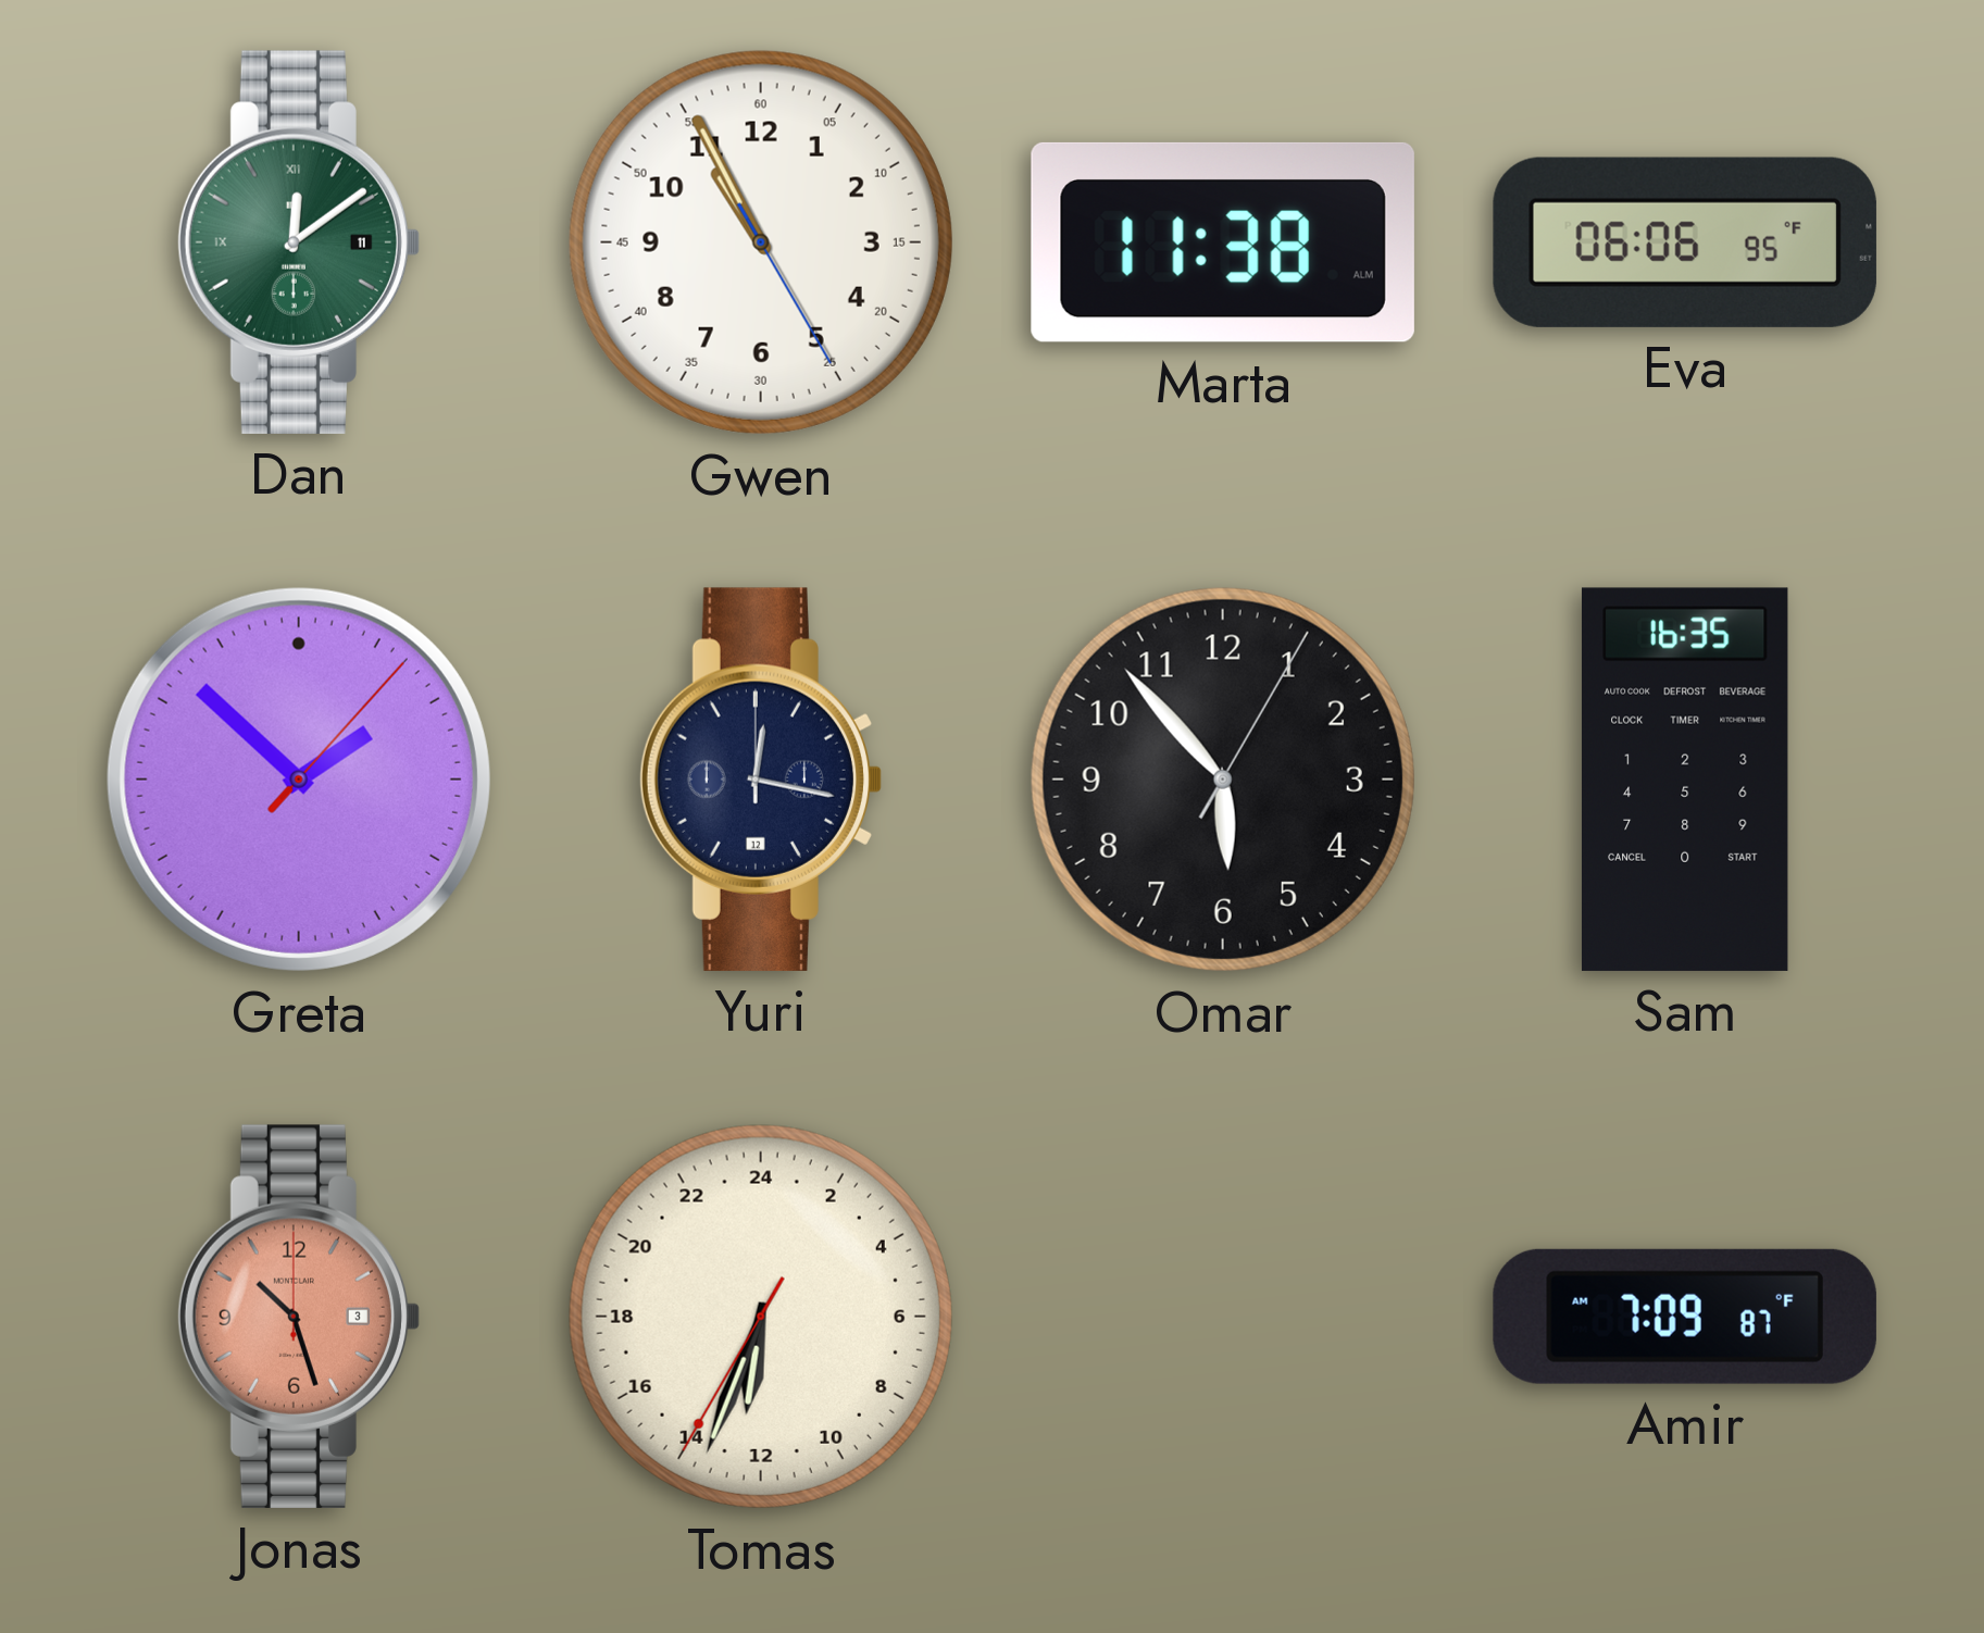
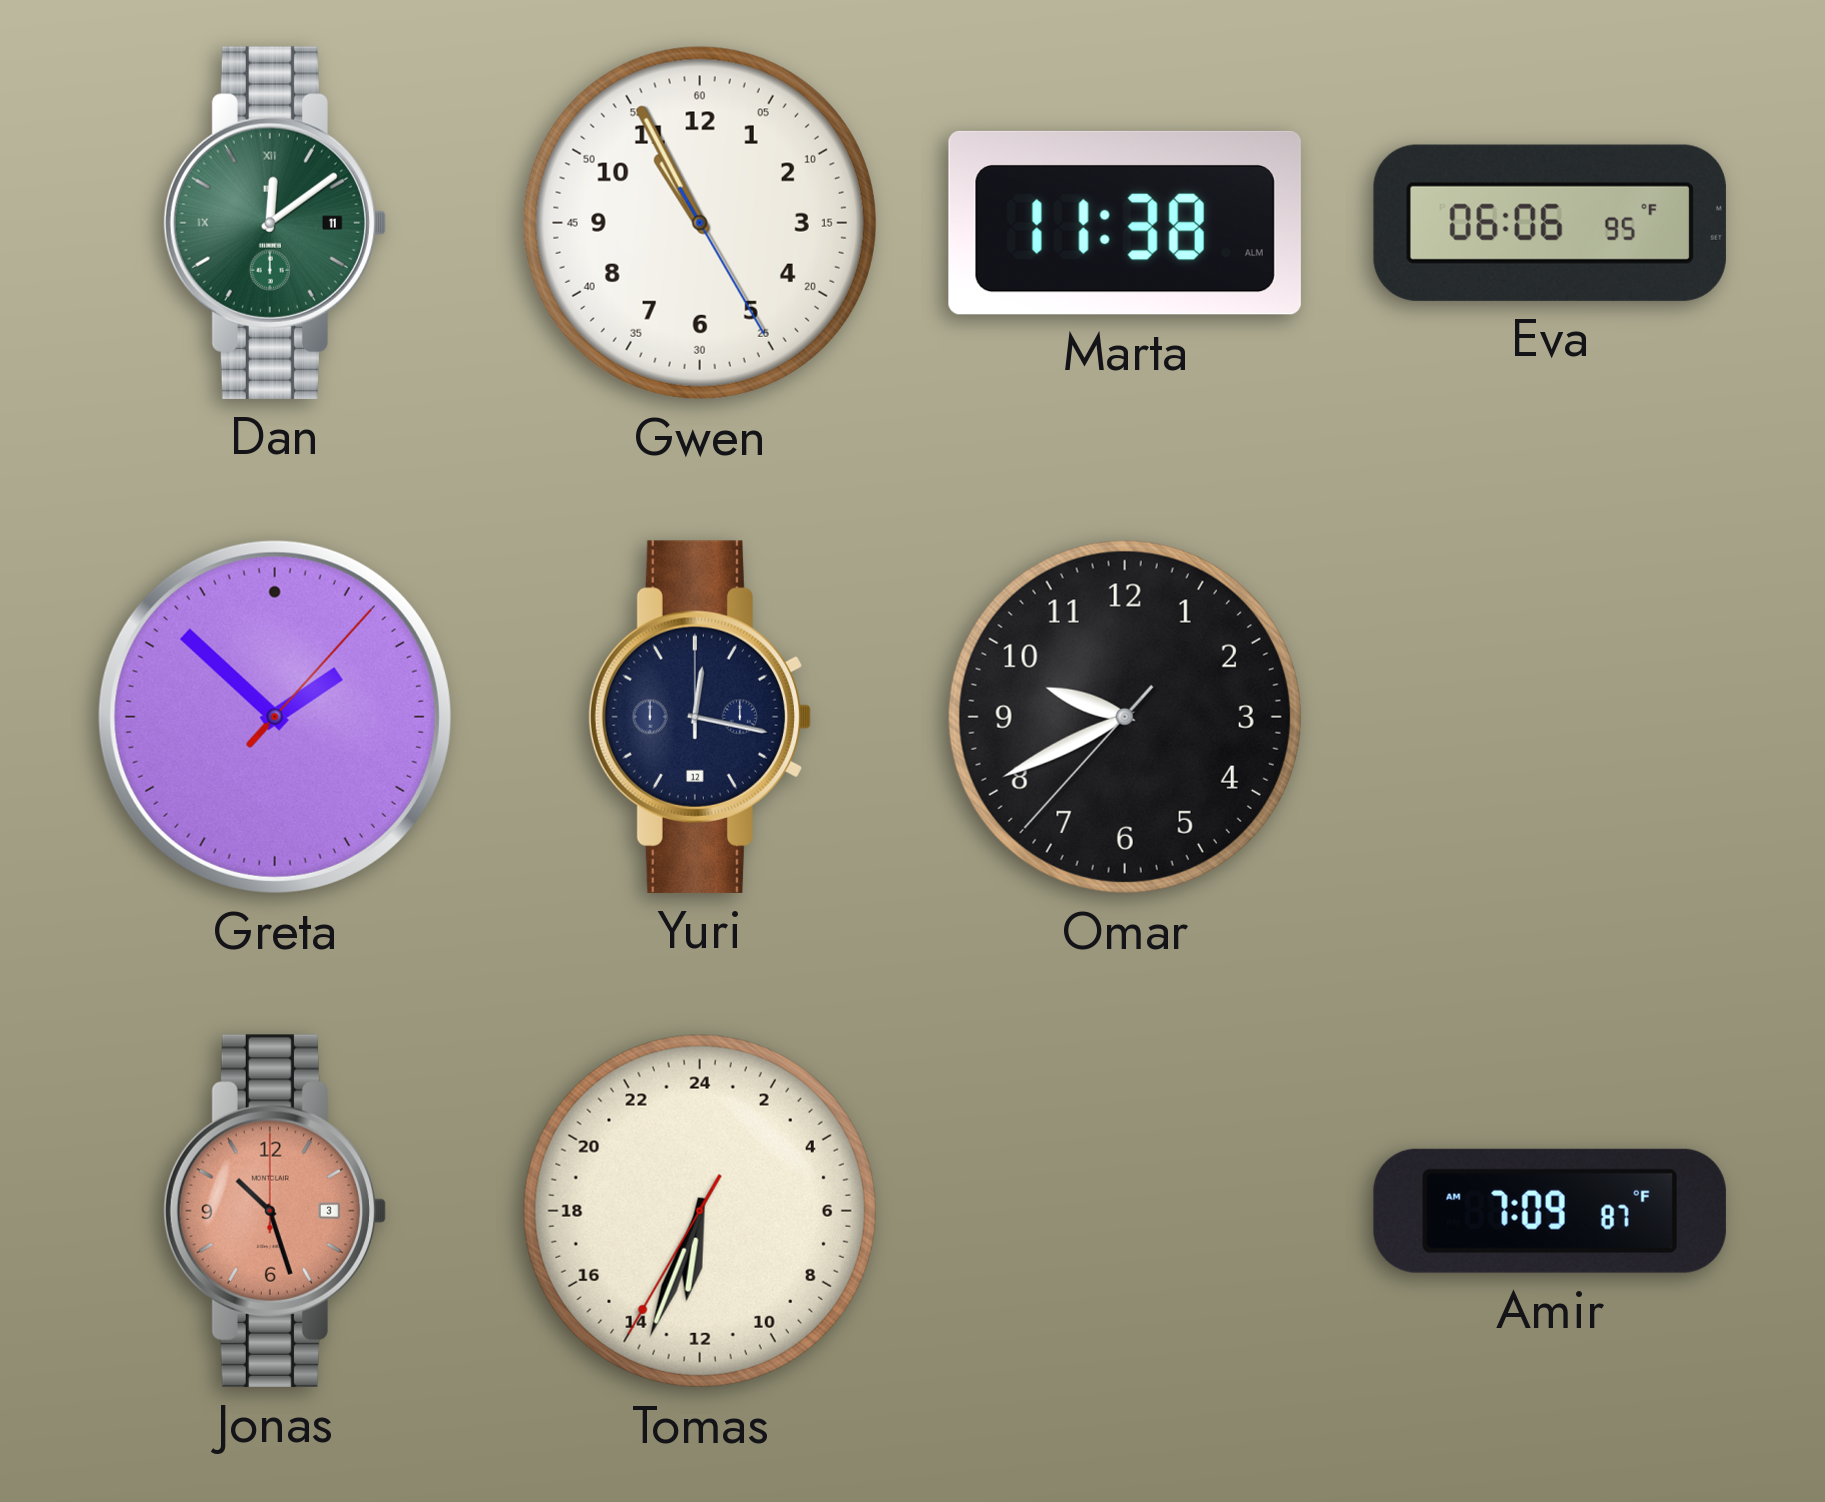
Omar: 5:53 -> 9:40 (1125, 717)
Sam: 16:35 -> none (1685, 780)
